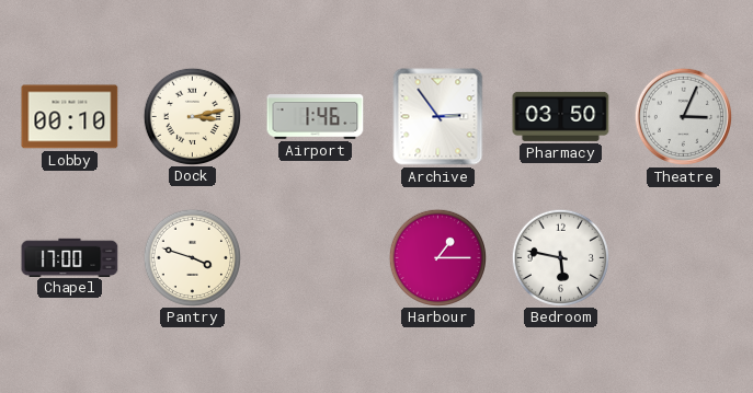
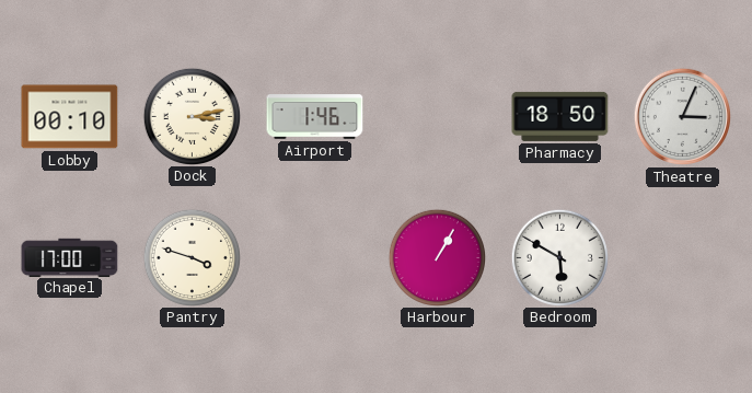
Archive: 2:54 -> none (438, 117)
Pharmacy: 03:50 -> 18:50 (560, 116)
Harbour: 1:15 -> 1:05 (437, 257)
Bedroom: 5:47 -> 5:50 (559, 257)
